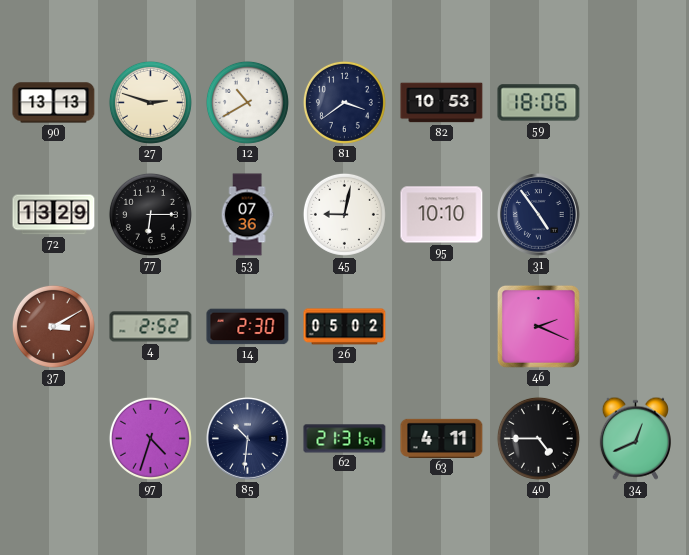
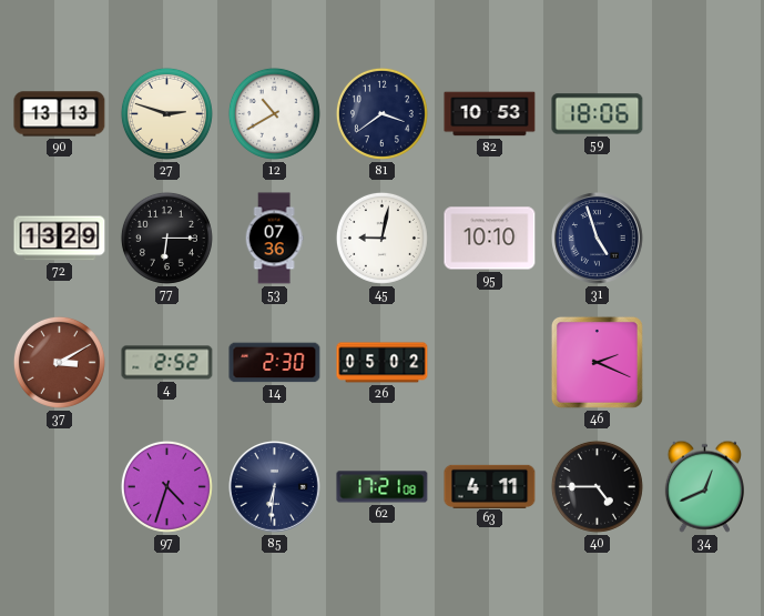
31: 4:54 -> 4:57 (598, 239)
85: 10:31 -> 6:31 (275, 487)
62: 21:31 -> 17:21 (383, 487)
